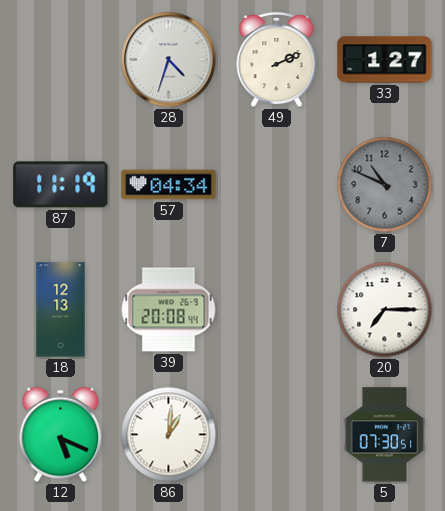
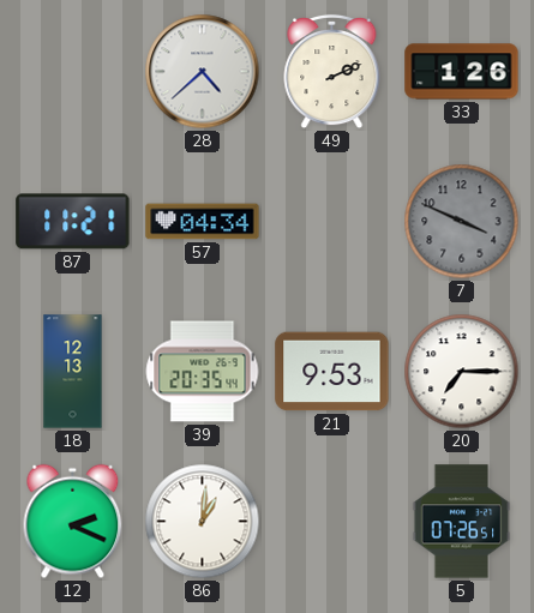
28: 4:33 -> 4:38 (203, 72)
33: 1:27 -> 1:26 (462, 72)
87: 11:19 -> 11:21 (73, 222)
7: 10:49 -> 3:49 (462, 222)
39: 20:08 -> 20:35 (203, 372)
21: none -> 9:53 (332, 372)
12: 5:19 -> 2:19 (73, 522)
5: 07:30 -> 07:26 (462, 522)
